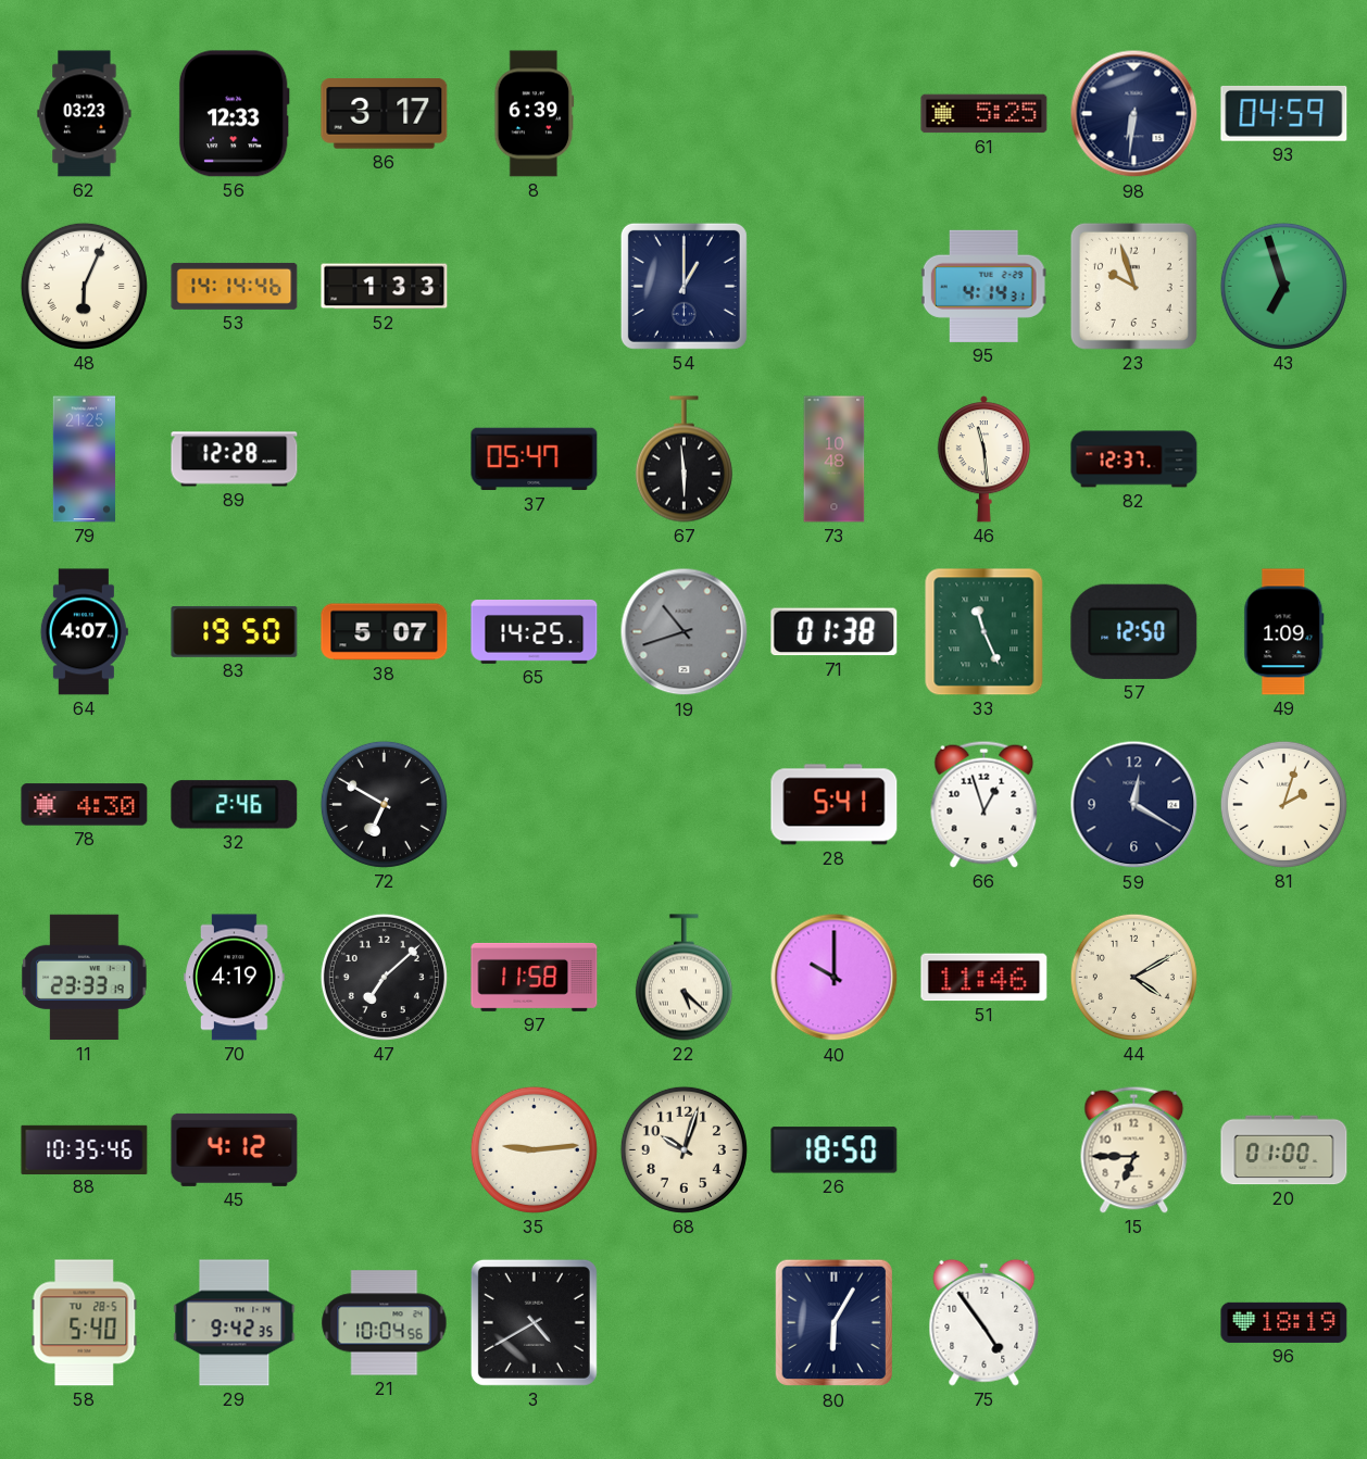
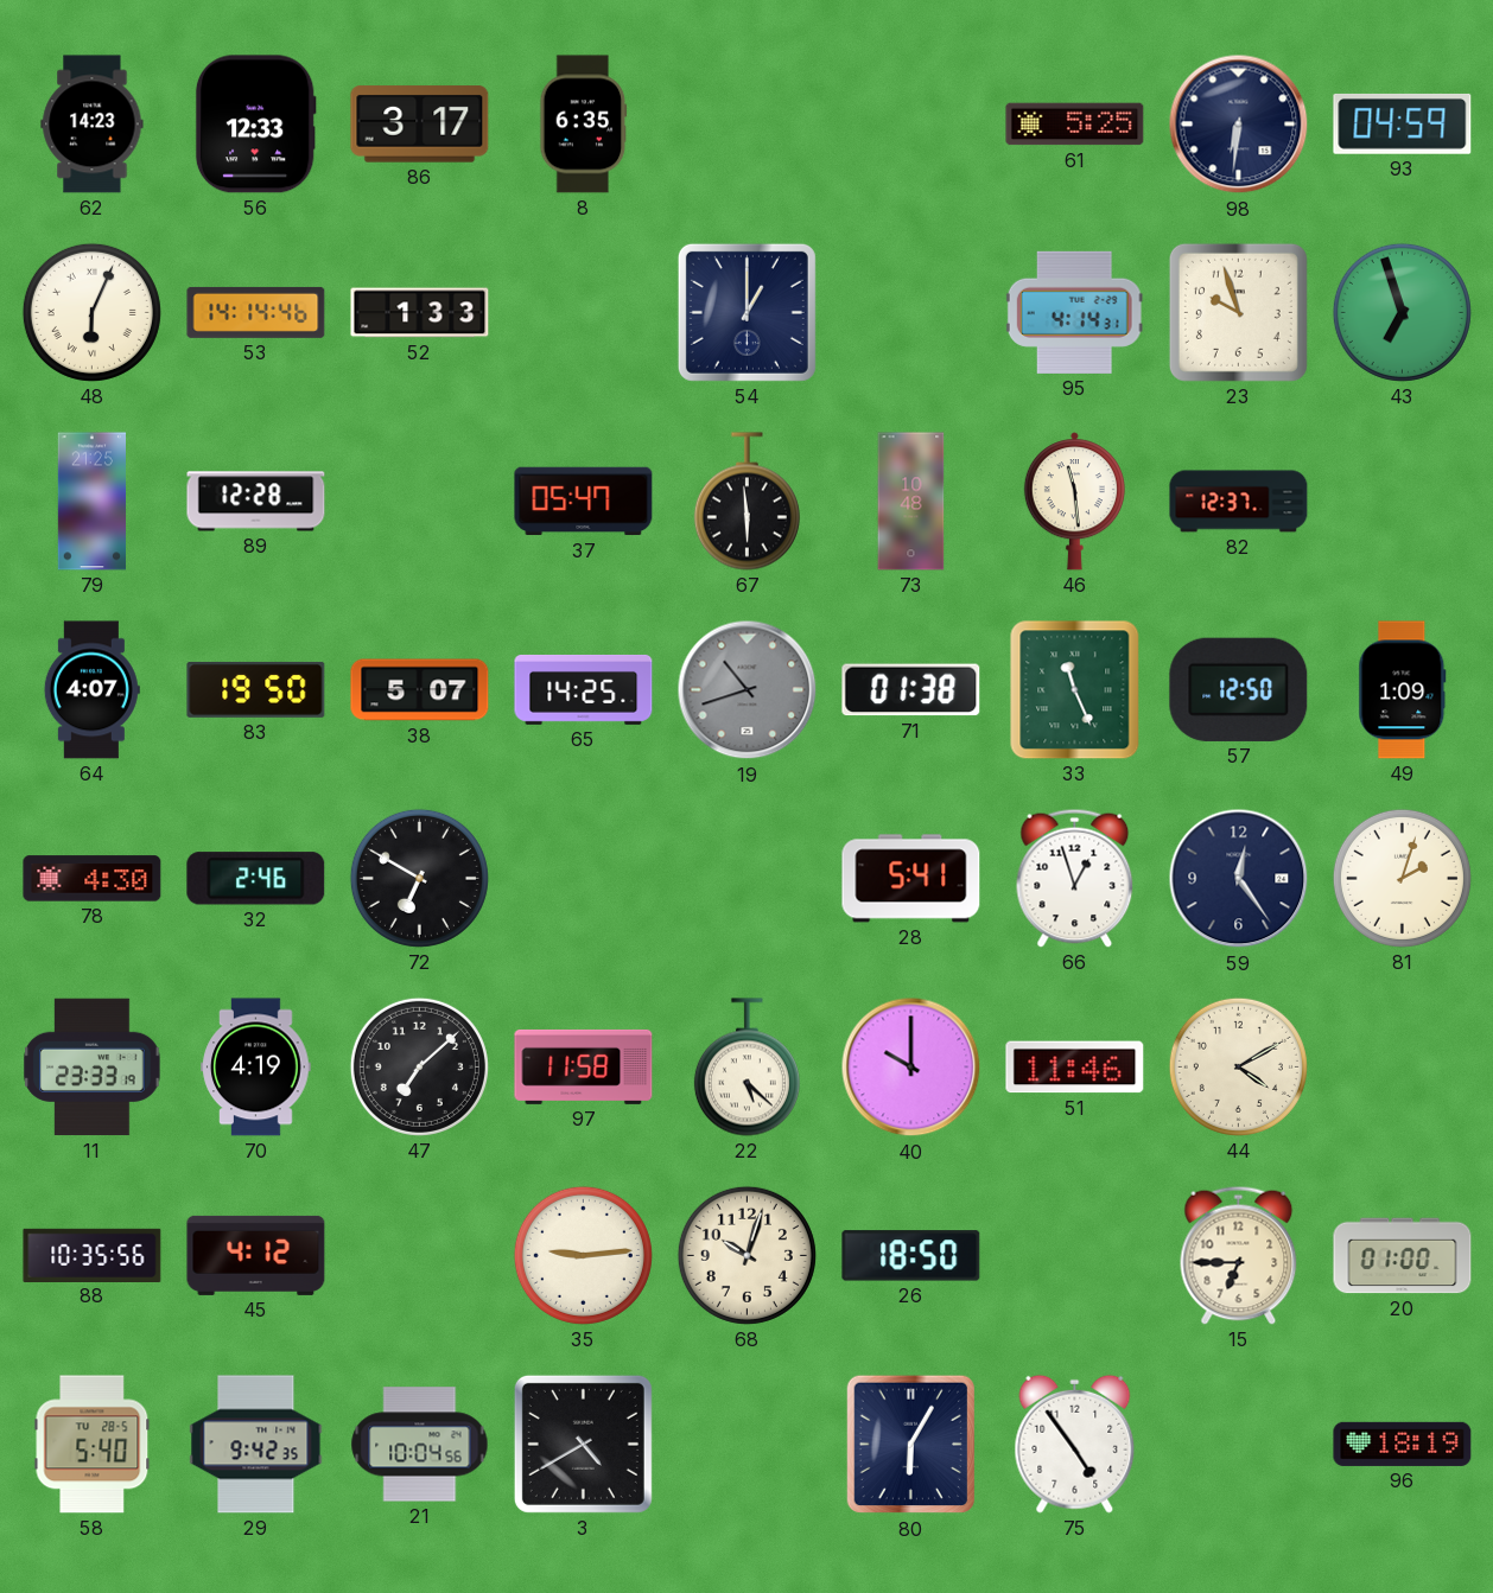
62: 03:23 -> 14:23 (93, 125)
8: 6:39 -> 6:35 (584, 125)
59: 12:20 -> 12:24 (1239, 879)
88: 10:35:46 -> 10:35:56 (93, 1255)
